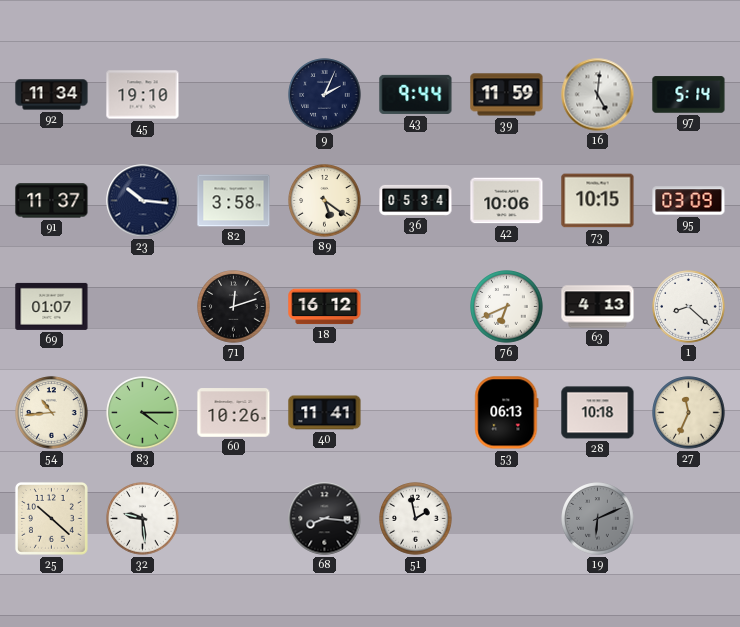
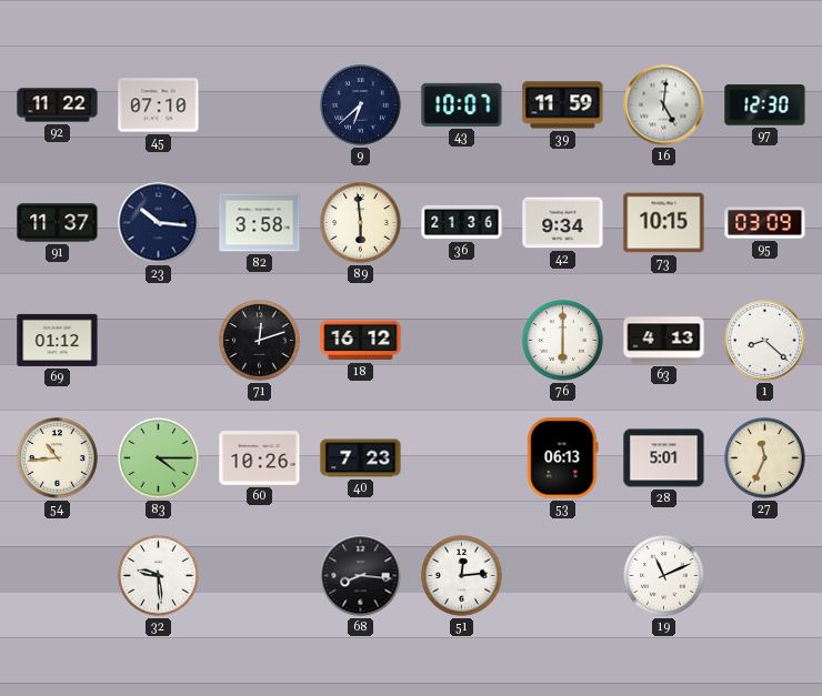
92: 11:34 -> 11:22 (58, 105)
45: 19:10 -> 07:10 (159, 105)
9: 2:04 -> 6:38 (361, 105)
43: 9:44 -> 10:07 (462, 104)
97: 5:14 -> 12:30 (765, 105)
89: 5:21 -> 5:59 (361, 223)
36: 05:34 -> 21:36 (462, 222)
42: 10:06 -> 9:34 (563, 223)
69: 01:07 -> 01:12 (58, 340)
76: 6:41 -> 6:00 (563, 341)
40: 11:41 -> 7:23 (361, 458)
28: 10:18 -> 5:01 (664, 458)
25: 10:22 -> none (51, 518)
51: 1:58 -> 12:14 (462, 576)
19: 6:11 -> 11:11 (664, 576)
19 dial: grey -> white (664, 576)
